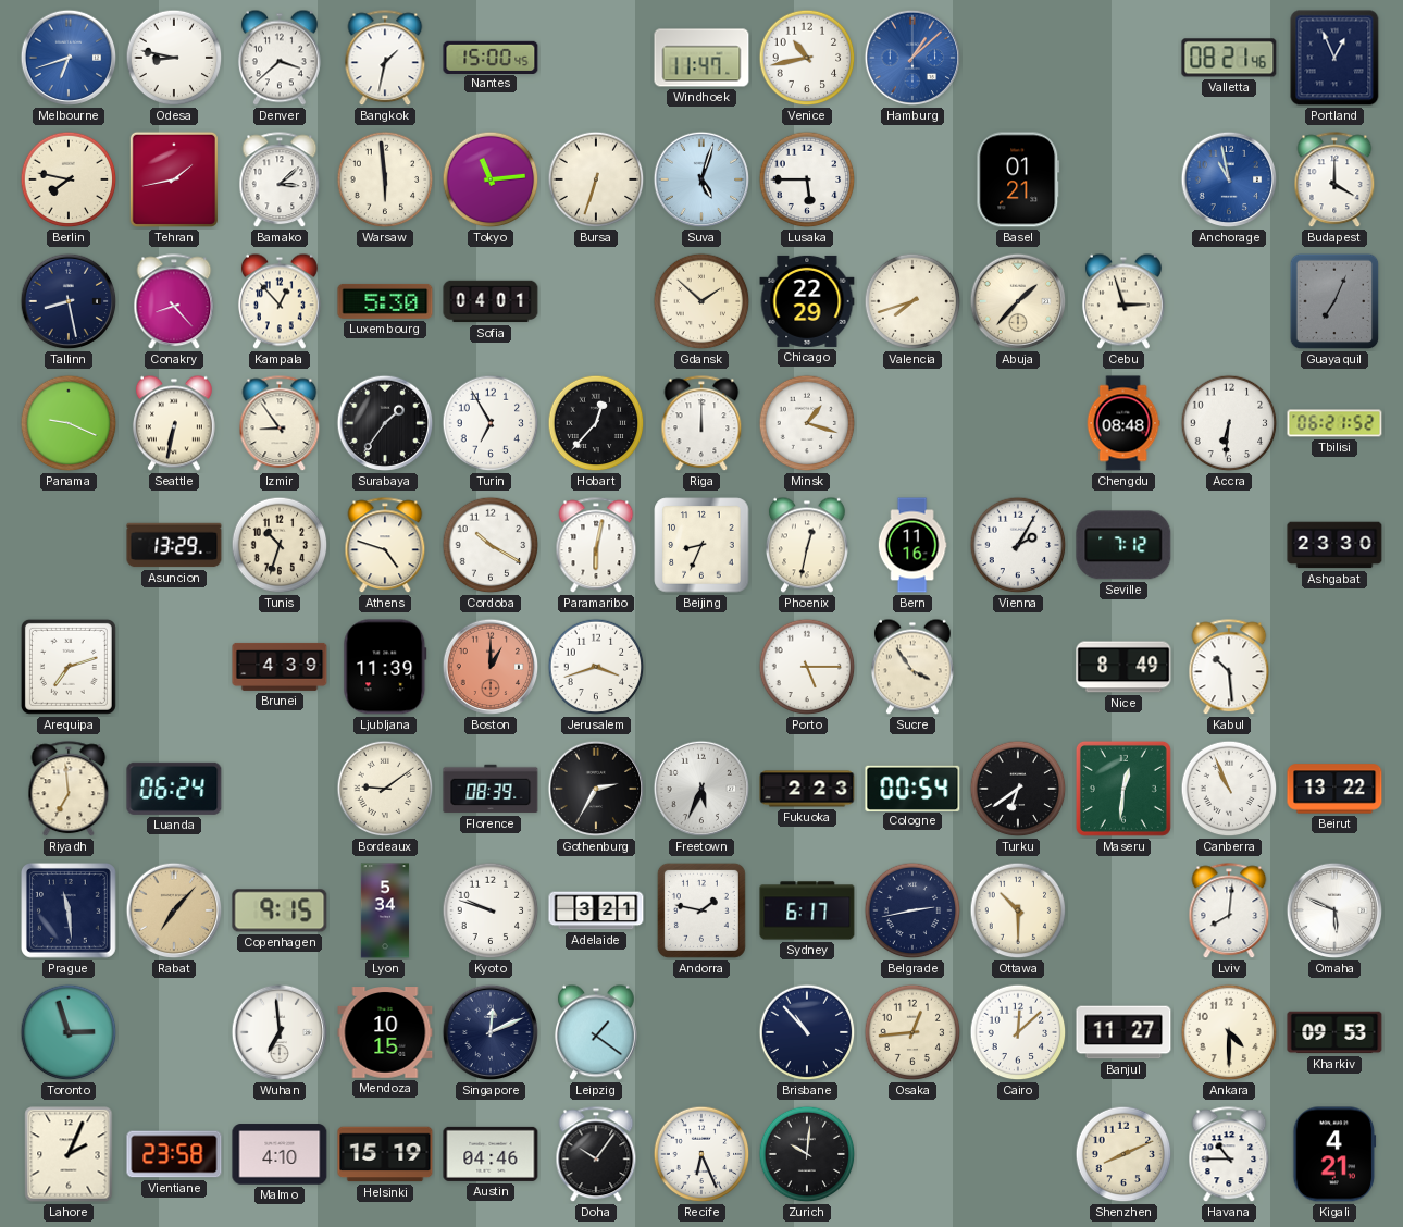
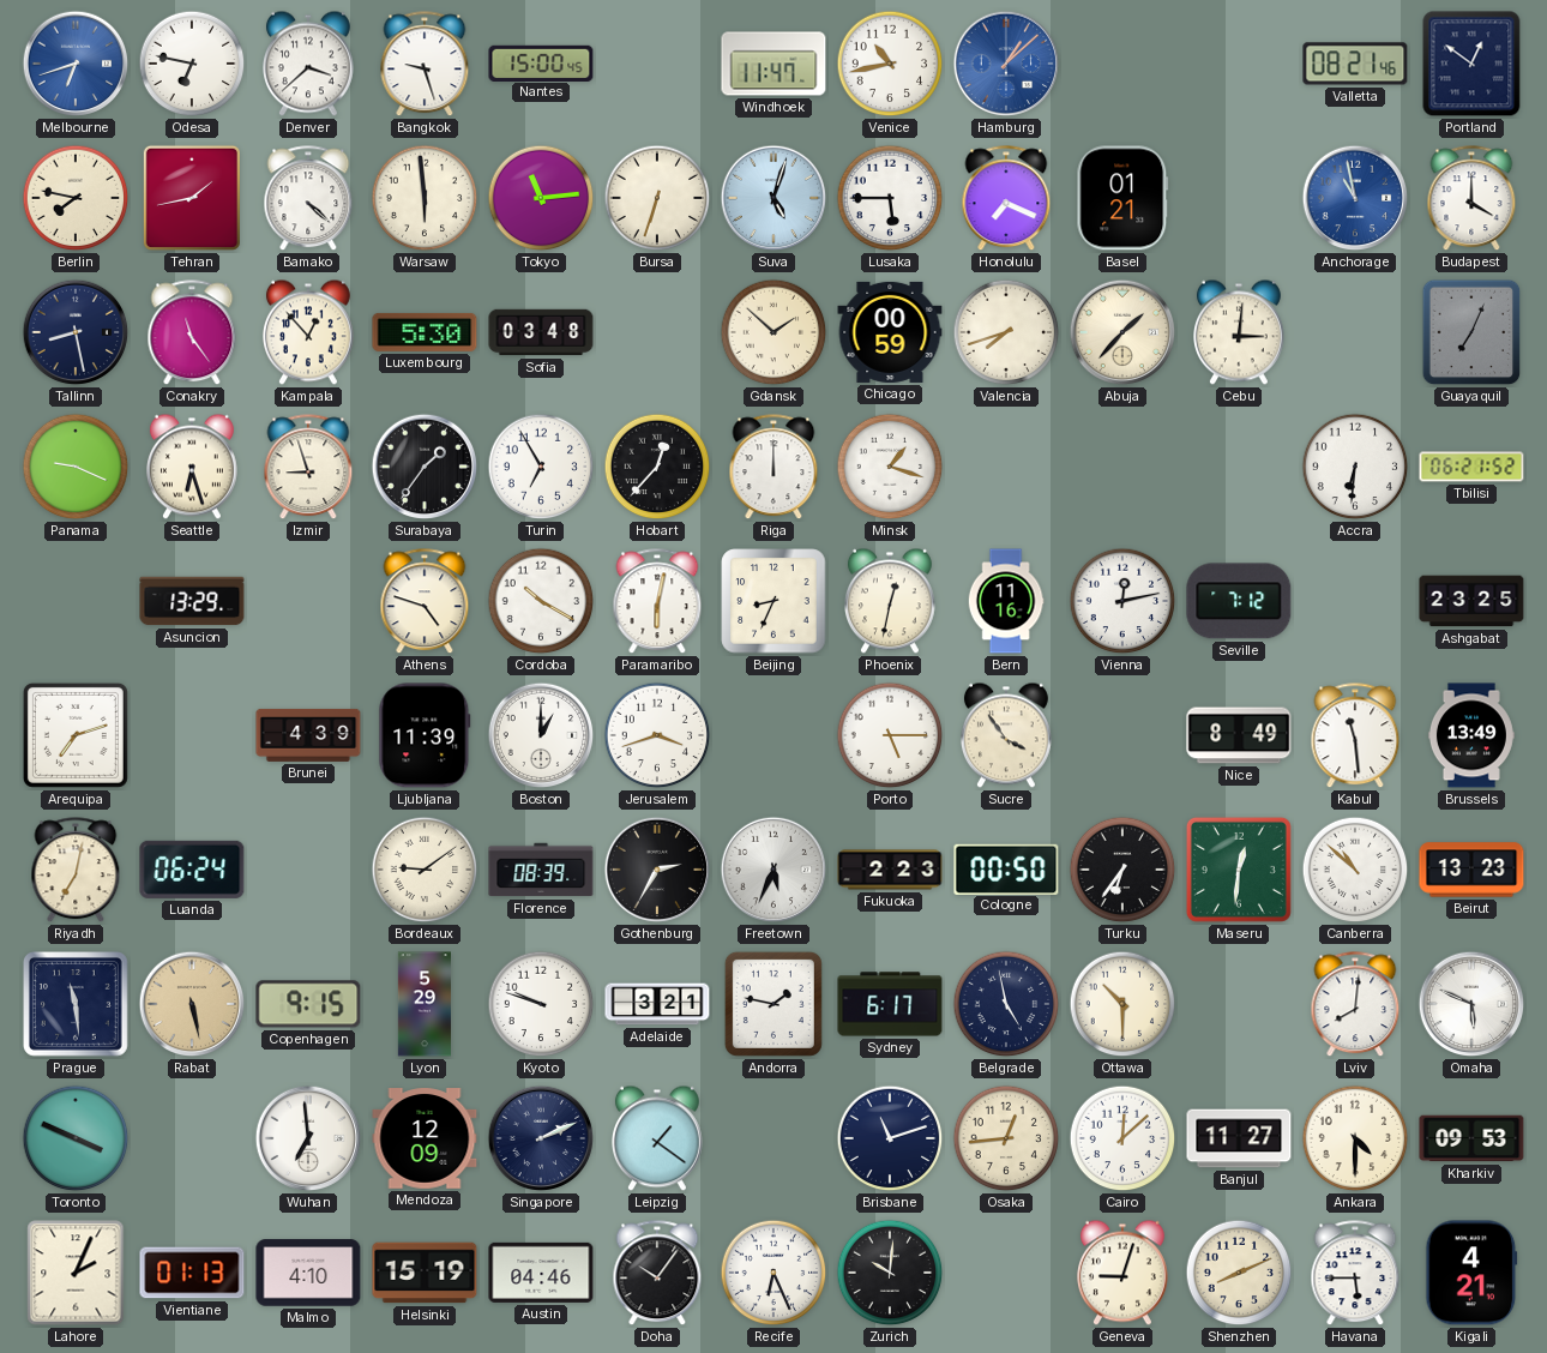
Odesa: 8:47 -> 6:47 (192, 64)
Bangkok: 1:32 -> 9:27 (425, 65)
Portland: 12:56 -> 12:51 (1471, 64)
Bamako: 3:08 -> 4:22 (308, 199)
Honolulu: none -> 7:19 (1006, 199)
Conakry: 8:23 -> 11:24 (192, 333)
Sofia: 04:01 -> 03:48 (541, 332)
Chicago: 22:29 -> 00:59 (890, 332)
Cebu: 2:57 -> 3:01 (1239, 332)
Seattle: 6:32 -> 6:27 (192, 467)
Izmir: 8:54 -> 8:57 (308, 468)
Chengdu: 08:48 -> none (1123, 423)
Tunis: 10:33 -> none (280, 545)
Vienna: 2:05 -> 12:13 (1122, 601)
Ashgabat: 23:30 -> 23:25 (1471, 601)
Boston dial: salmon -> white (541, 735)
Kabul: 10:29 -> 11:29 (1355, 736)
Brussels: none -> 13:49 (1471, 735)
Riyadh: 6:59 -> 7:02 (76, 871)
Cologne: 00:54 -> 00:50 (1006, 868)
Turku: 6:39 -> 6:36 (1122, 870)
Canberra: 10:56 -> 10:52 (1355, 870)
Beirut: 13:22 -> 13:23 (1471, 870)
Rabat: 7:07 -> 5:28 (192, 1004)
Lyon: 5:34 -> 5:29 (425, 1004)
Belgrade: 2:43 -> 4:58 (1006, 1004)
Toronto: 2:57 -> 3:49 (76, 1138)
Mendoza: 10:15 -> 12:09 (425, 1138)
Singapore: 12:11 -> 2:11 (541, 1138)
Brisbane: 10:53 -> 11:12 (890, 1138)
Vientiane: 23:58 -> 01:13 (192, 1273)
Geneva: none -> 9:03 (1122, 1273)
Havana: 10:45 -> 5:45 (1355, 1274)
